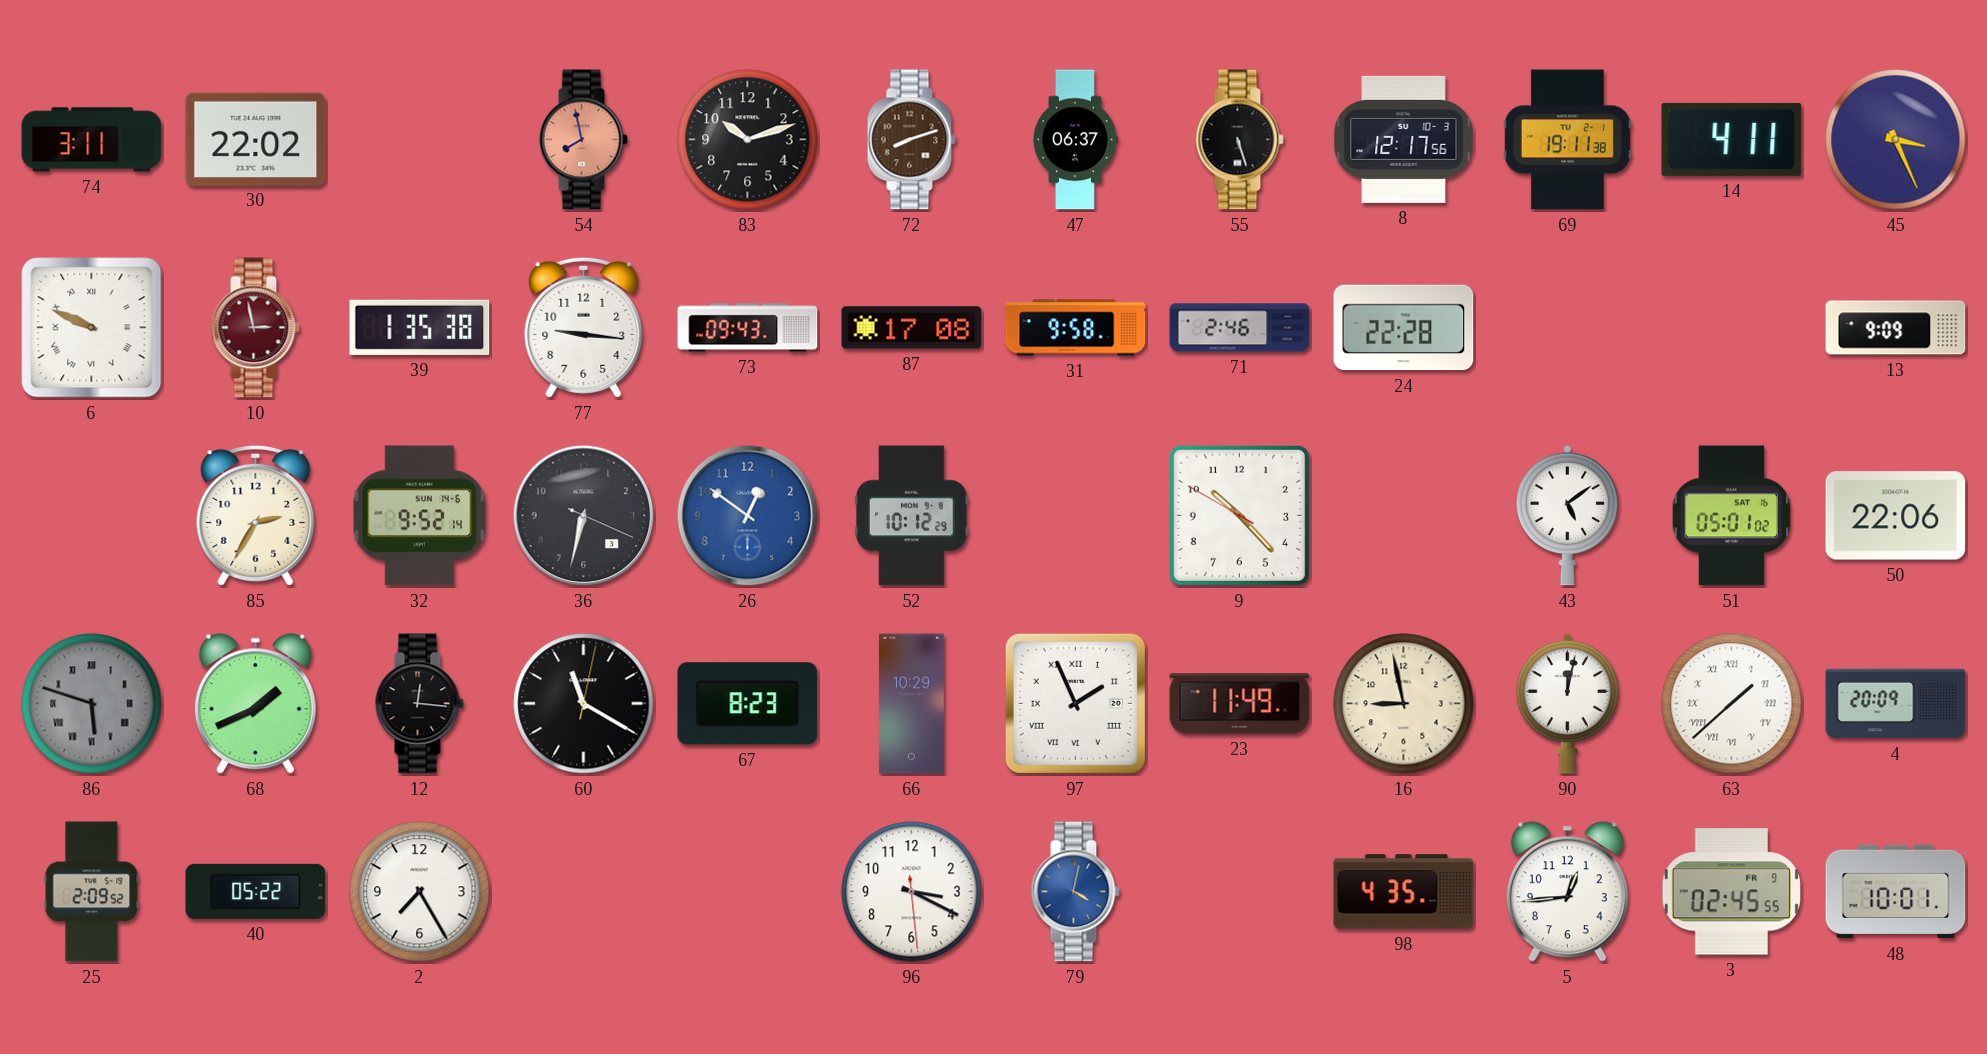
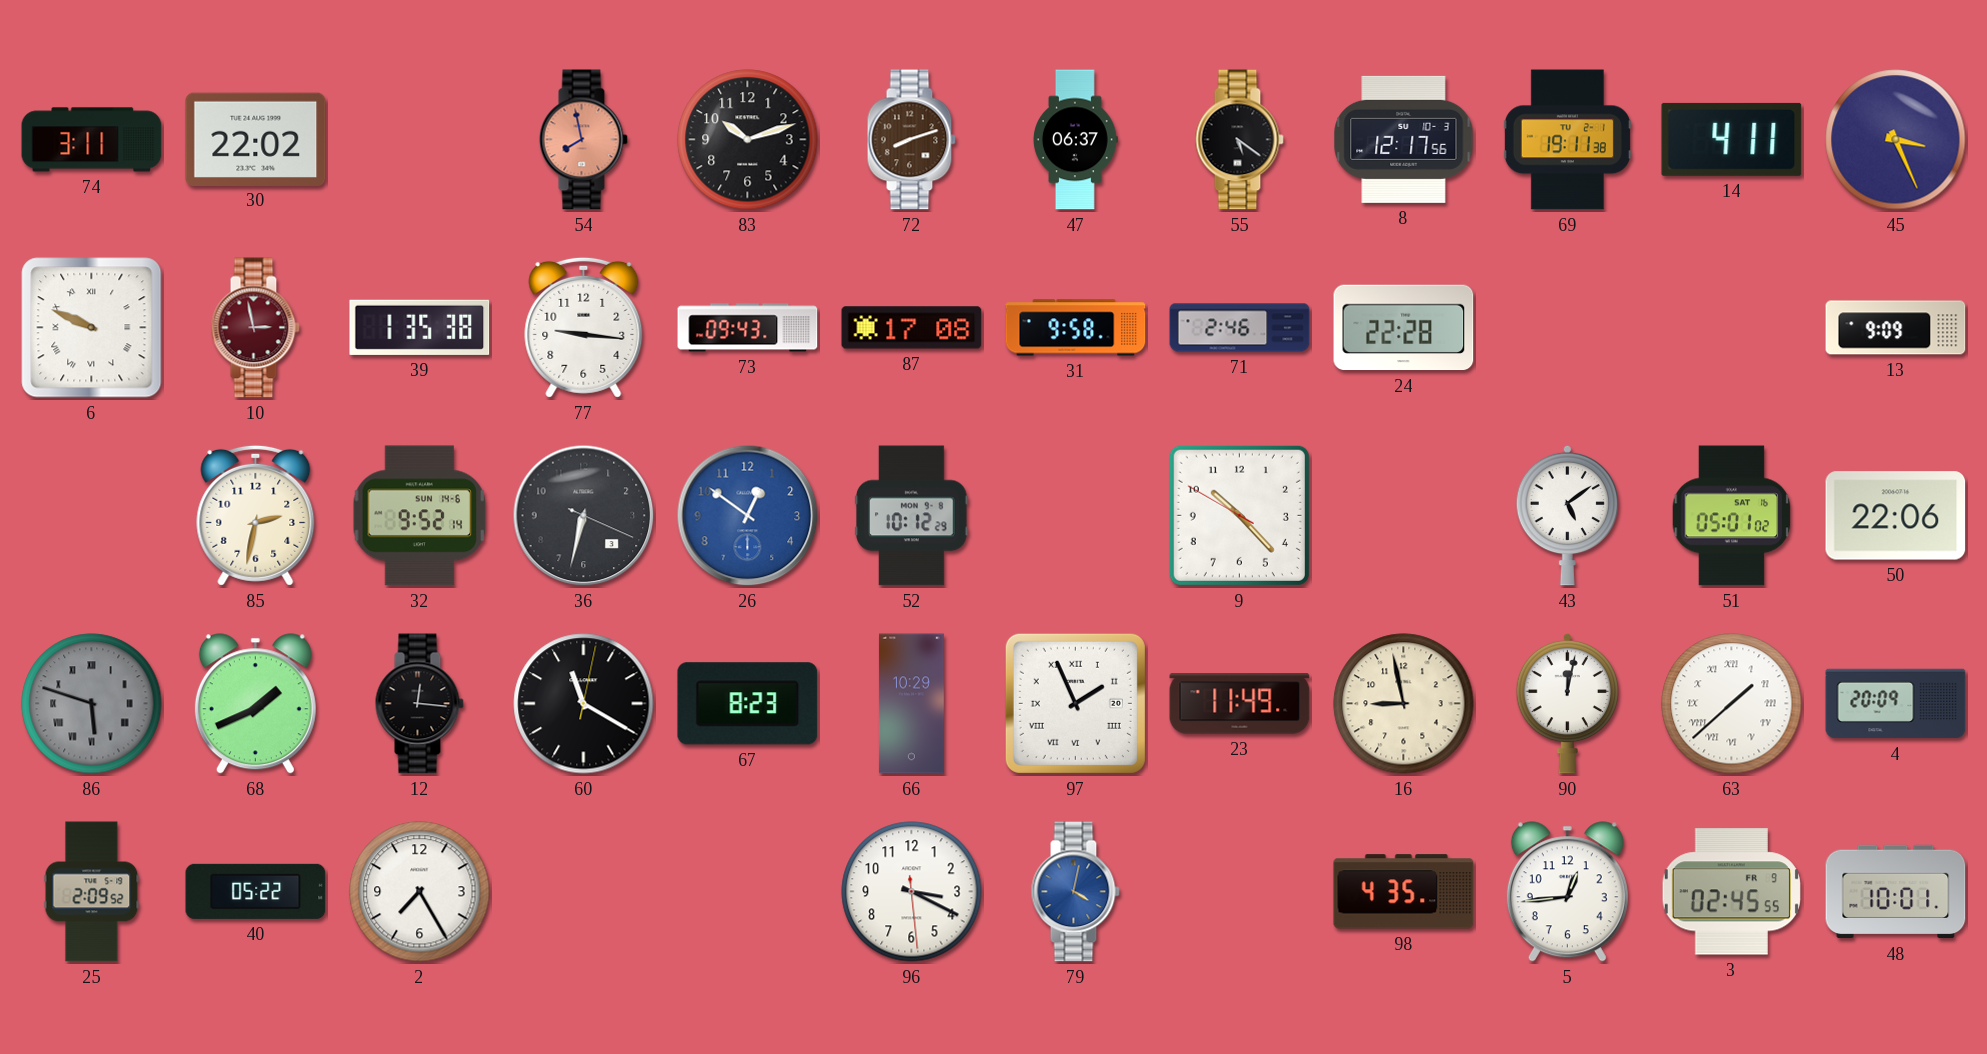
55: 5:27 -> 5:21 (1239, 140)
85: 2:35 -> 2:32 (256, 515)
